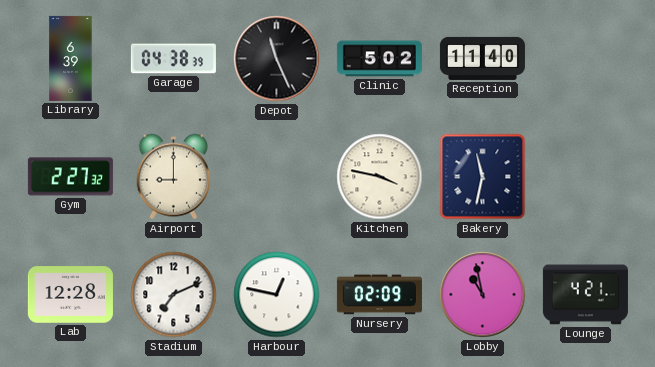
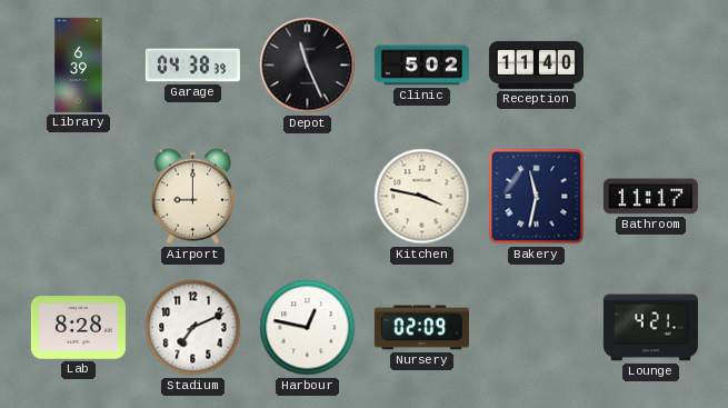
Gym: 2:27 -> none (70, 177)
Bathroom: none -> 11:17 (650, 197)
Lab: 12:28 -> 8:28 (78, 328)
Lobby: 10:58 -> none (483, 295)
